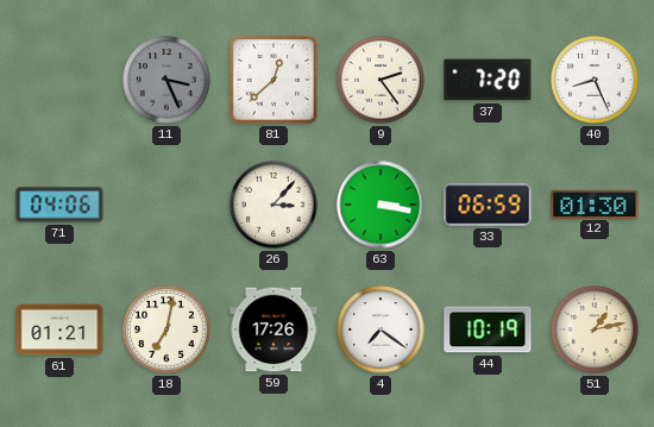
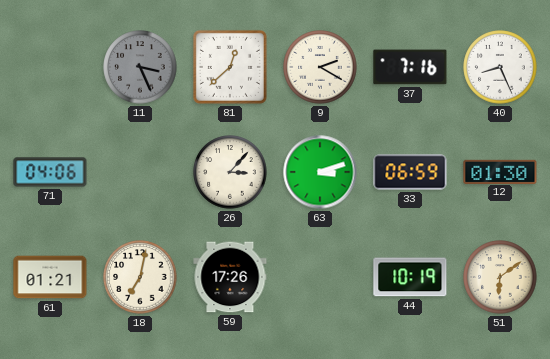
9: 2:24 -> 2:20 (320, 67)
37: 7:20 -> 7:16 (410, 67)
63: 3:17 -> 3:12 (320, 172)
4: 7:21 -> none (381, 329)
51: 1:13 -> 6:09 (500, 277)
